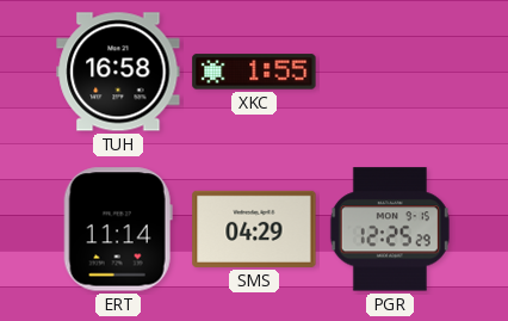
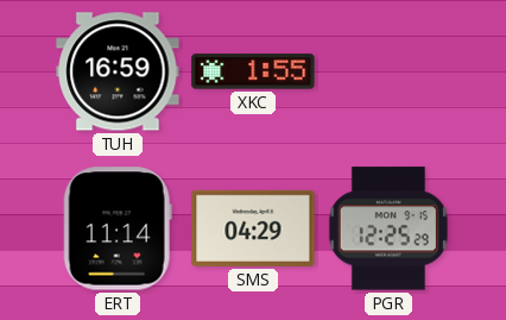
TUH: 16:58 -> 16:59 (118, 71)
